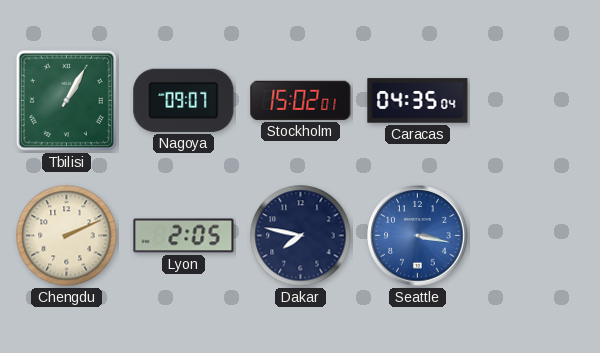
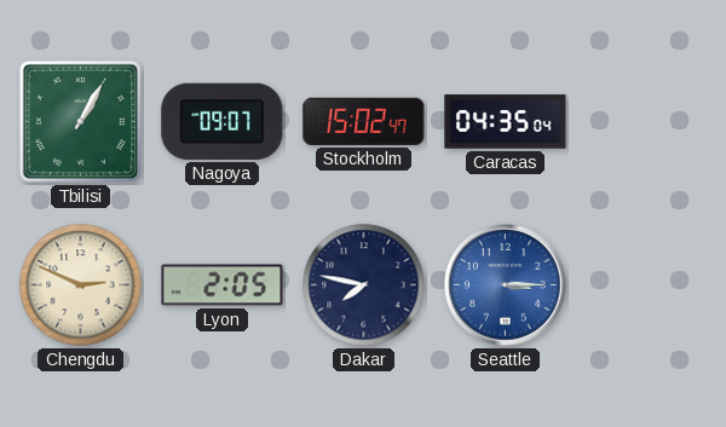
Stockholm: 15:02:01 -> 15:02:47 (364, 121)
Chengdu: 2:11 -> 2:49 (81, 285)
Seattle: 3:17 -> 3:15 (506, 285)
